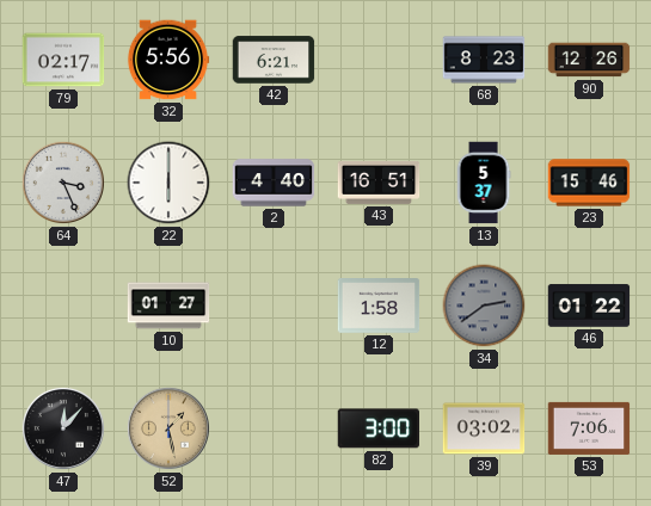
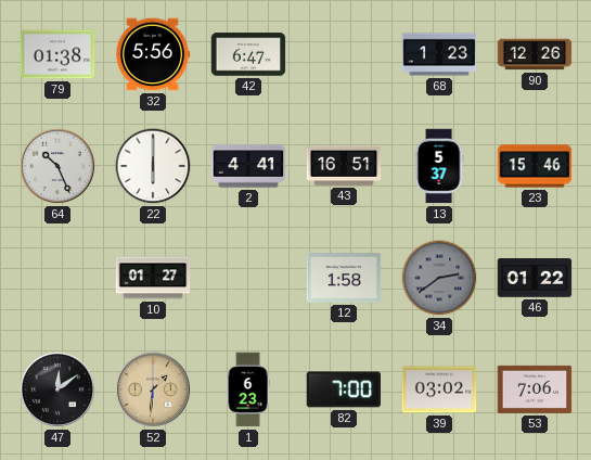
79: 02:17 -> 01:38 (57, 54)
42: 6:21 -> 6:47 (248, 54)
68: 8:23 -> 1:23 (439, 54)
64: 3:26 -> 10:26 (57, 166)
2: 4:40 -> 4:41 (248, 166)
47: 12:07 -> 12:09 (57, 389)
52: 1:28 -> 1:31 (153, 389)
1: none -> 6:23 (248, 389)
82: 3:00 -> 7:00 (344, 389)
